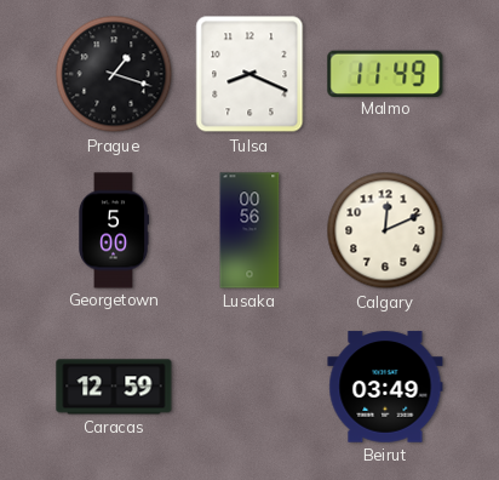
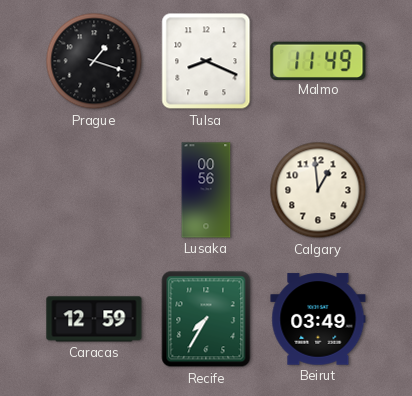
Georgetown: 5:00 -> none (115, 230)
Calgary: 12:11 -> 12:59 (318, 190)
Recife: none -> 7:35 (206, 319)
